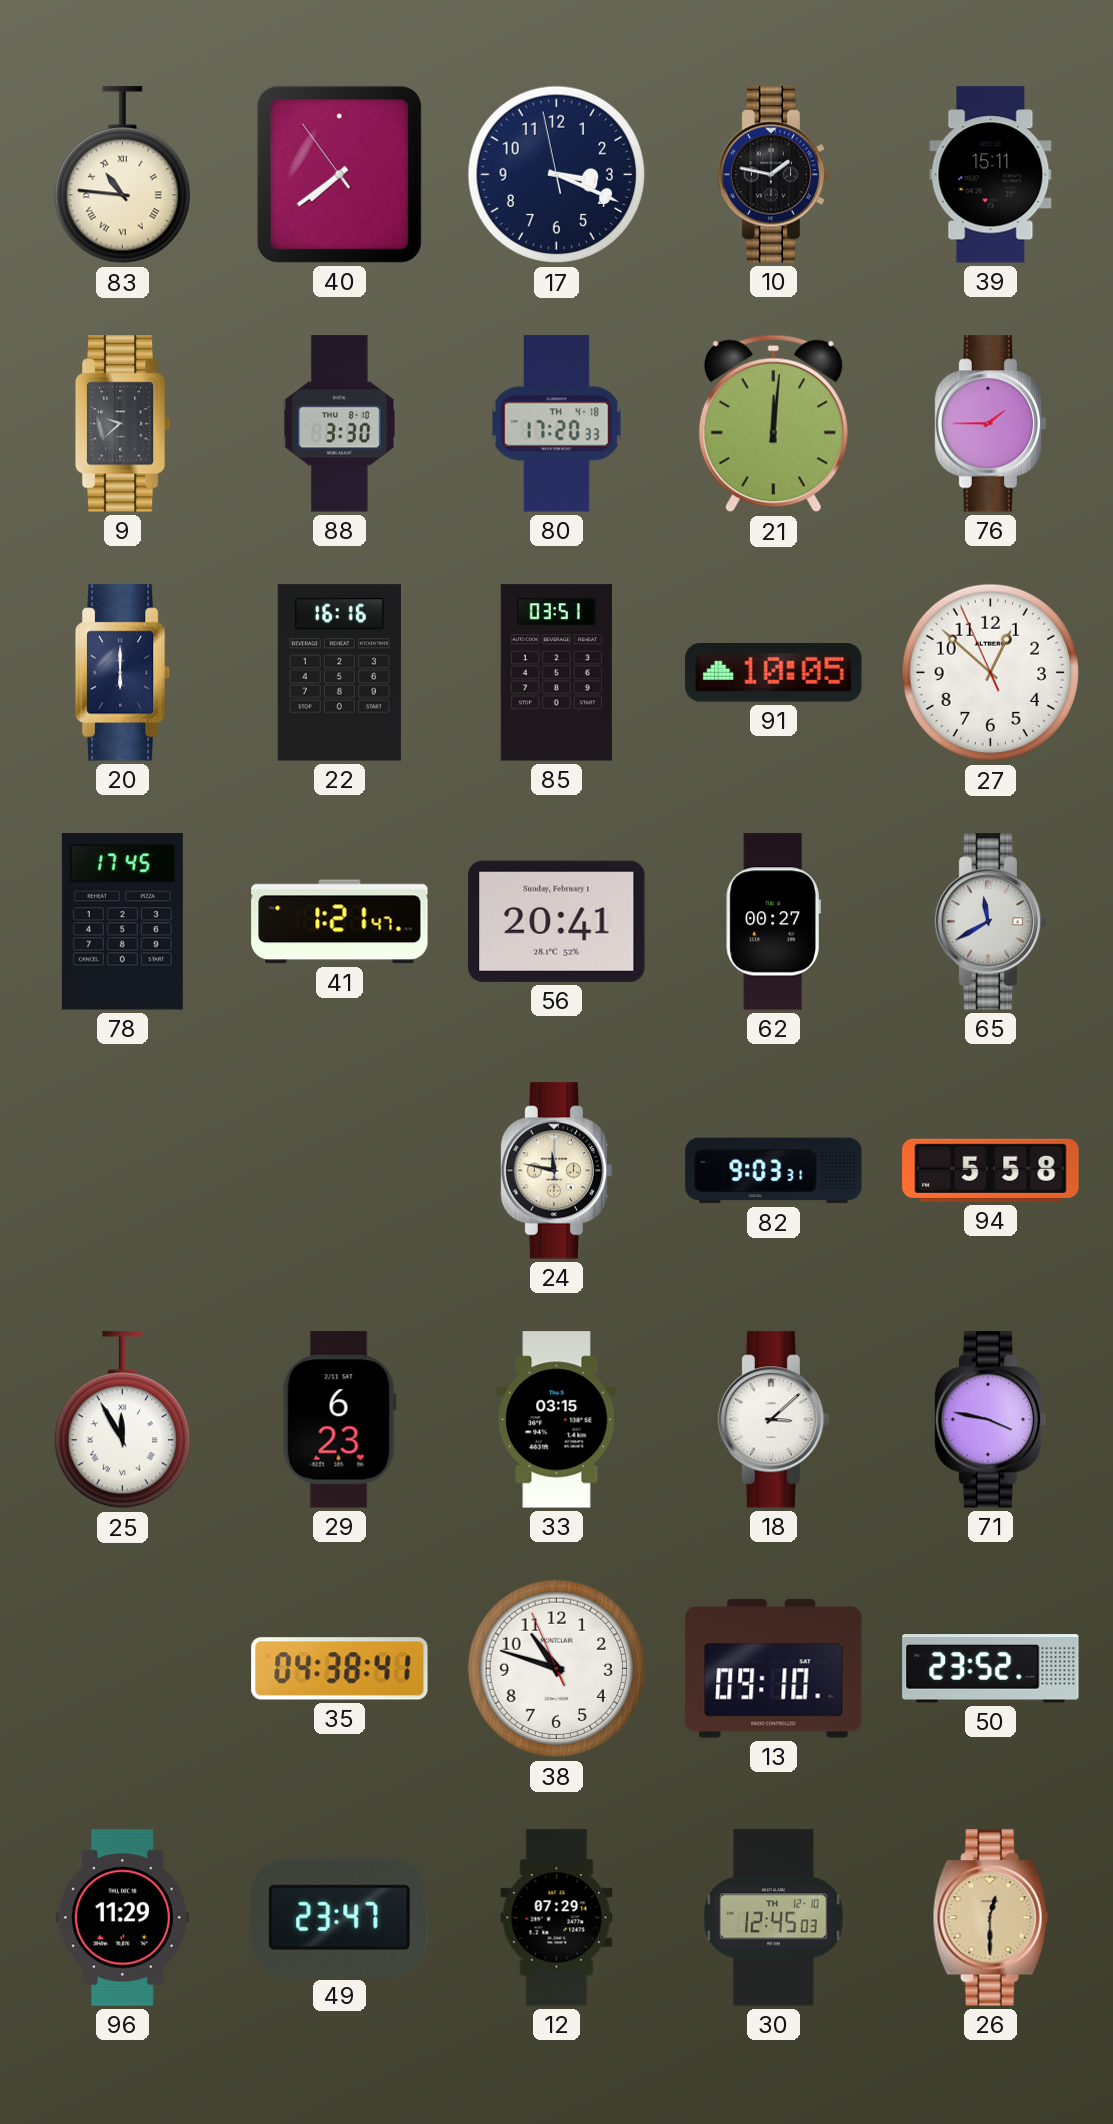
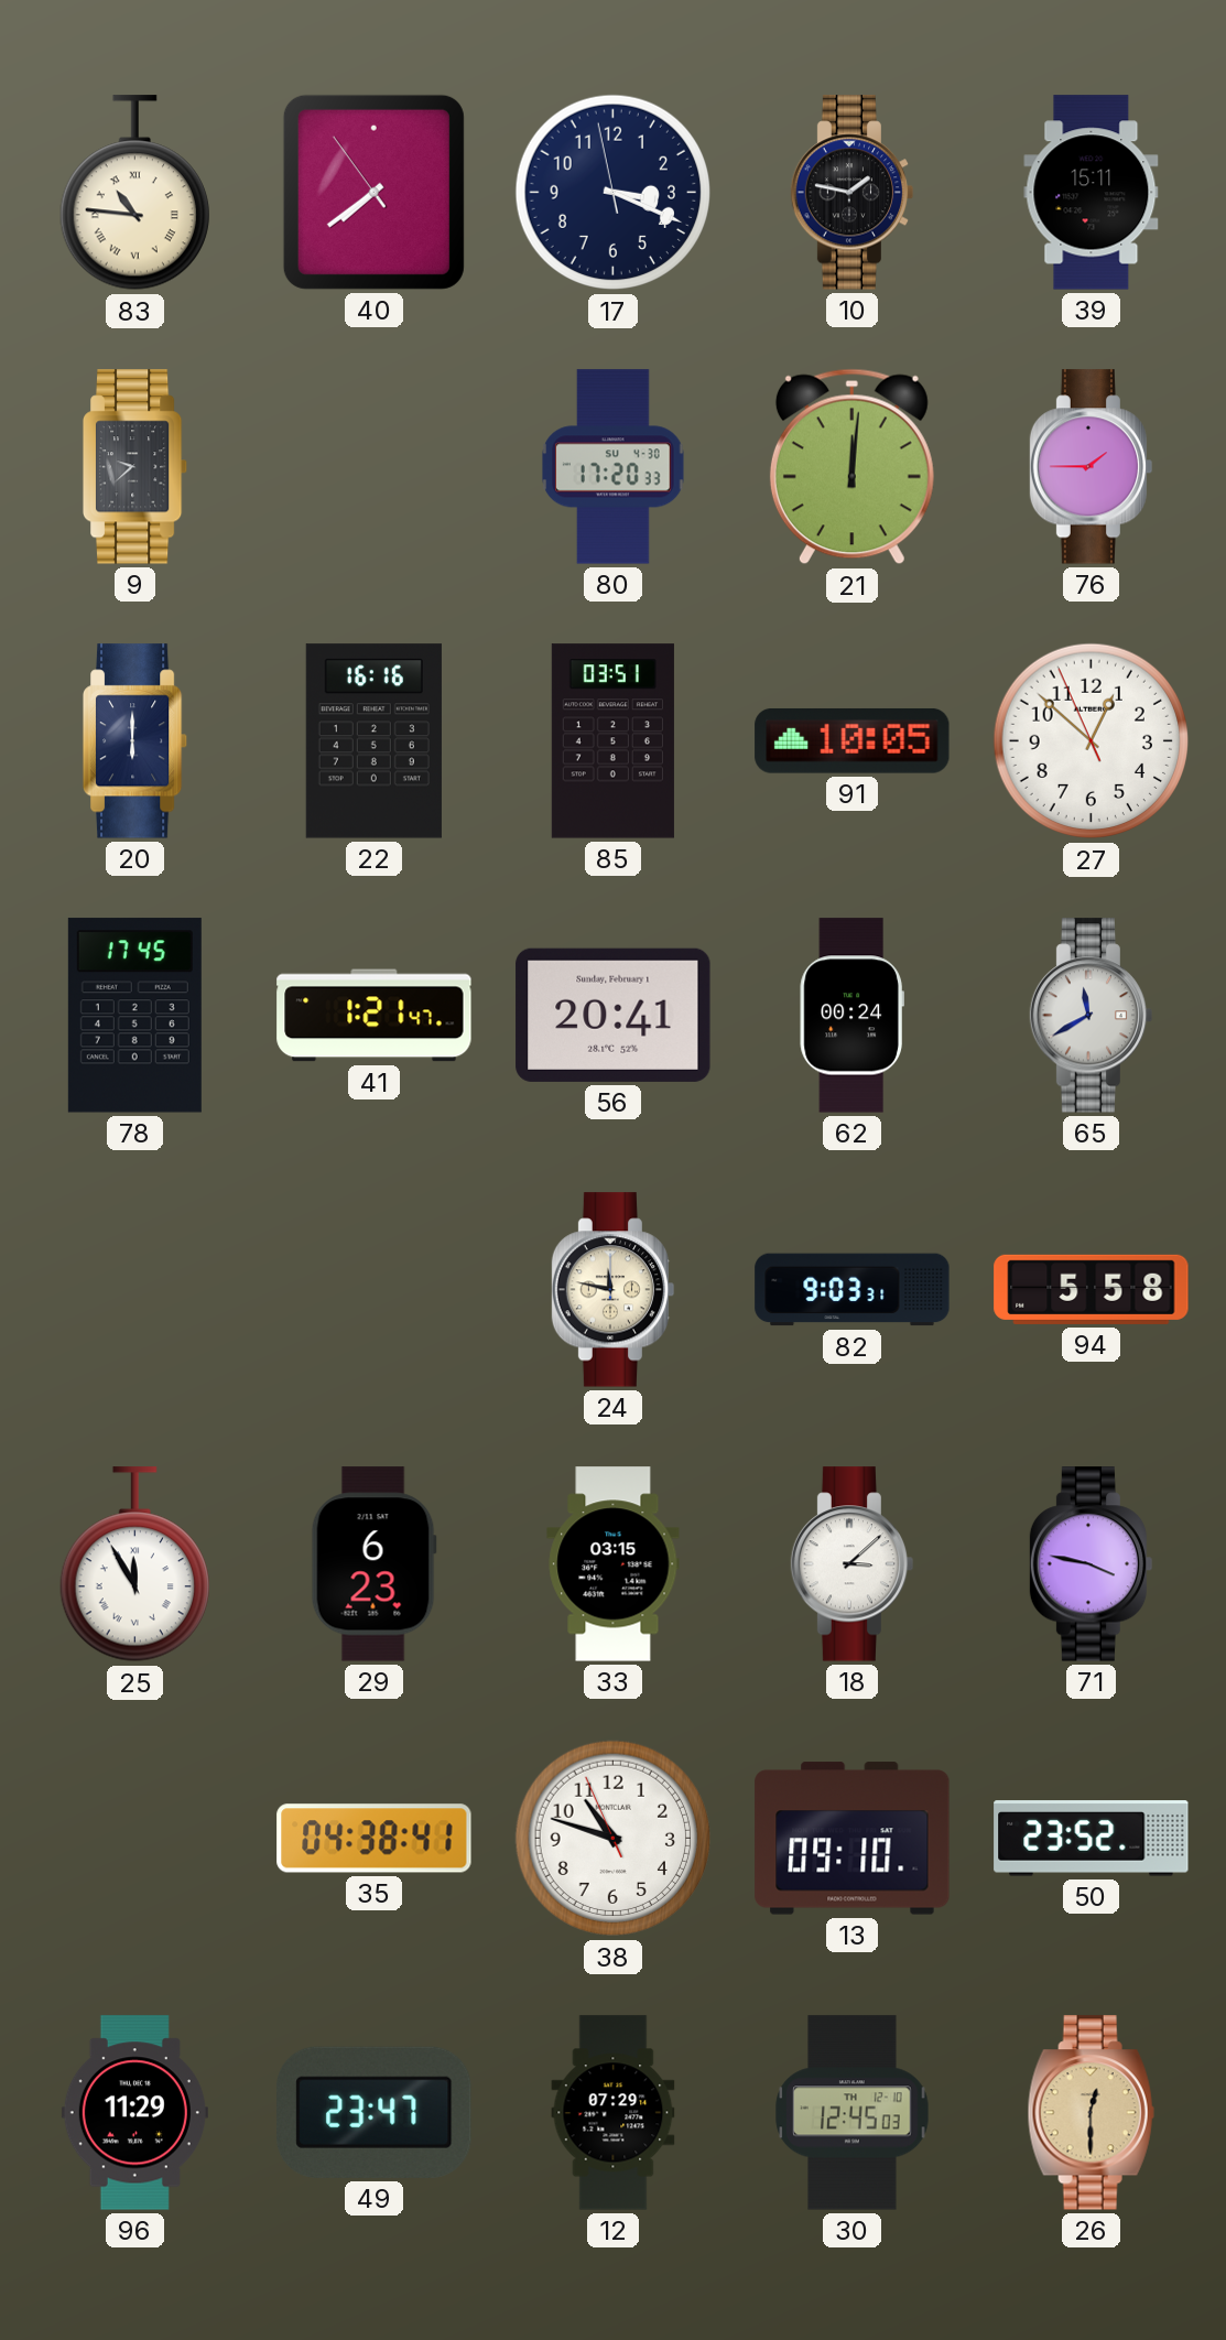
88: 3:30 -> none (340, 424)
80 date: TH 4-18 -> SU 4-30 (614, 467)
62: 00:27 -> 00:24 (851, 1016)
